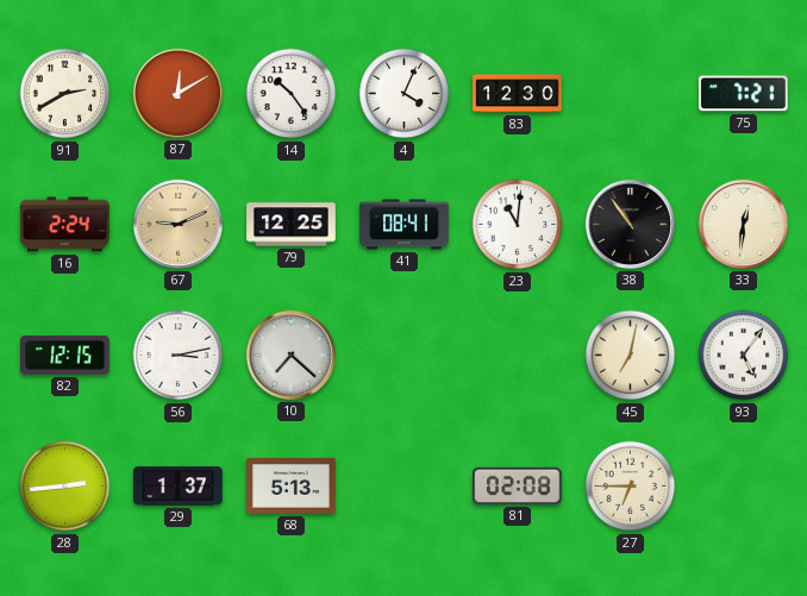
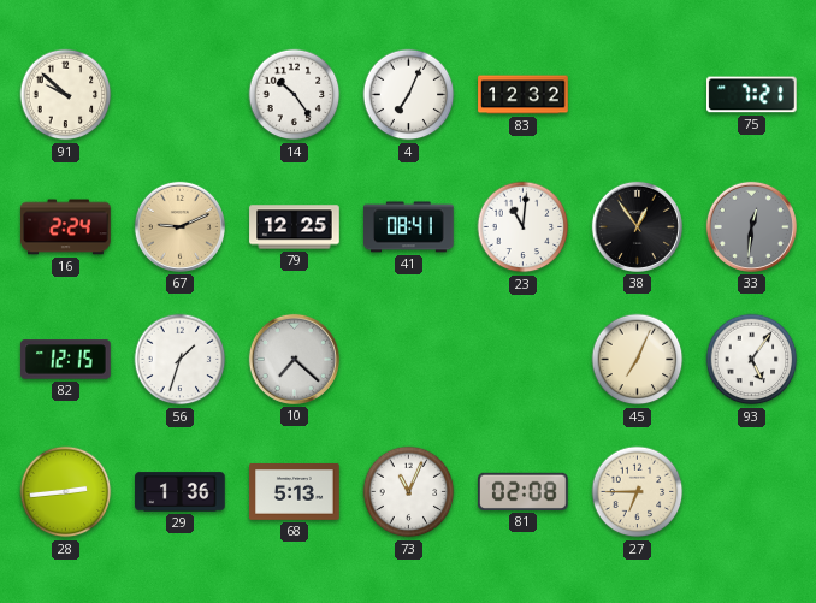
91: 2:40 -> 9:52 (66, 95)
87: 12:10 -> none (177, 93)
4: 4:04 -> 7:04 (409, 95)
83: 12:30 -> 12:32 (524, 95)
38: 10:54 -> 12:54 (637, 226)
33 dial: cream -> grey (751, 226)
56: 3:13 -> 1:33 (181, 360)
45: 7:02 -> 7:04 (638, 360)
29: 1:37 -> 1:36 (181, 492)
73: none -> 11:04 (409, 492)
